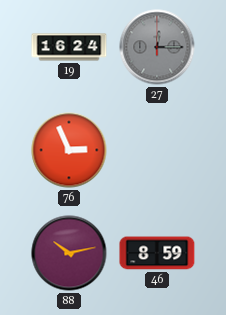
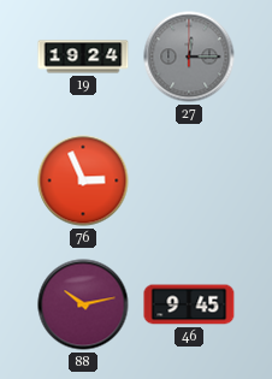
19: 16:24 -> 19:24 (83, 57)
46: 8:59 -> 9:45 (189, 304)
